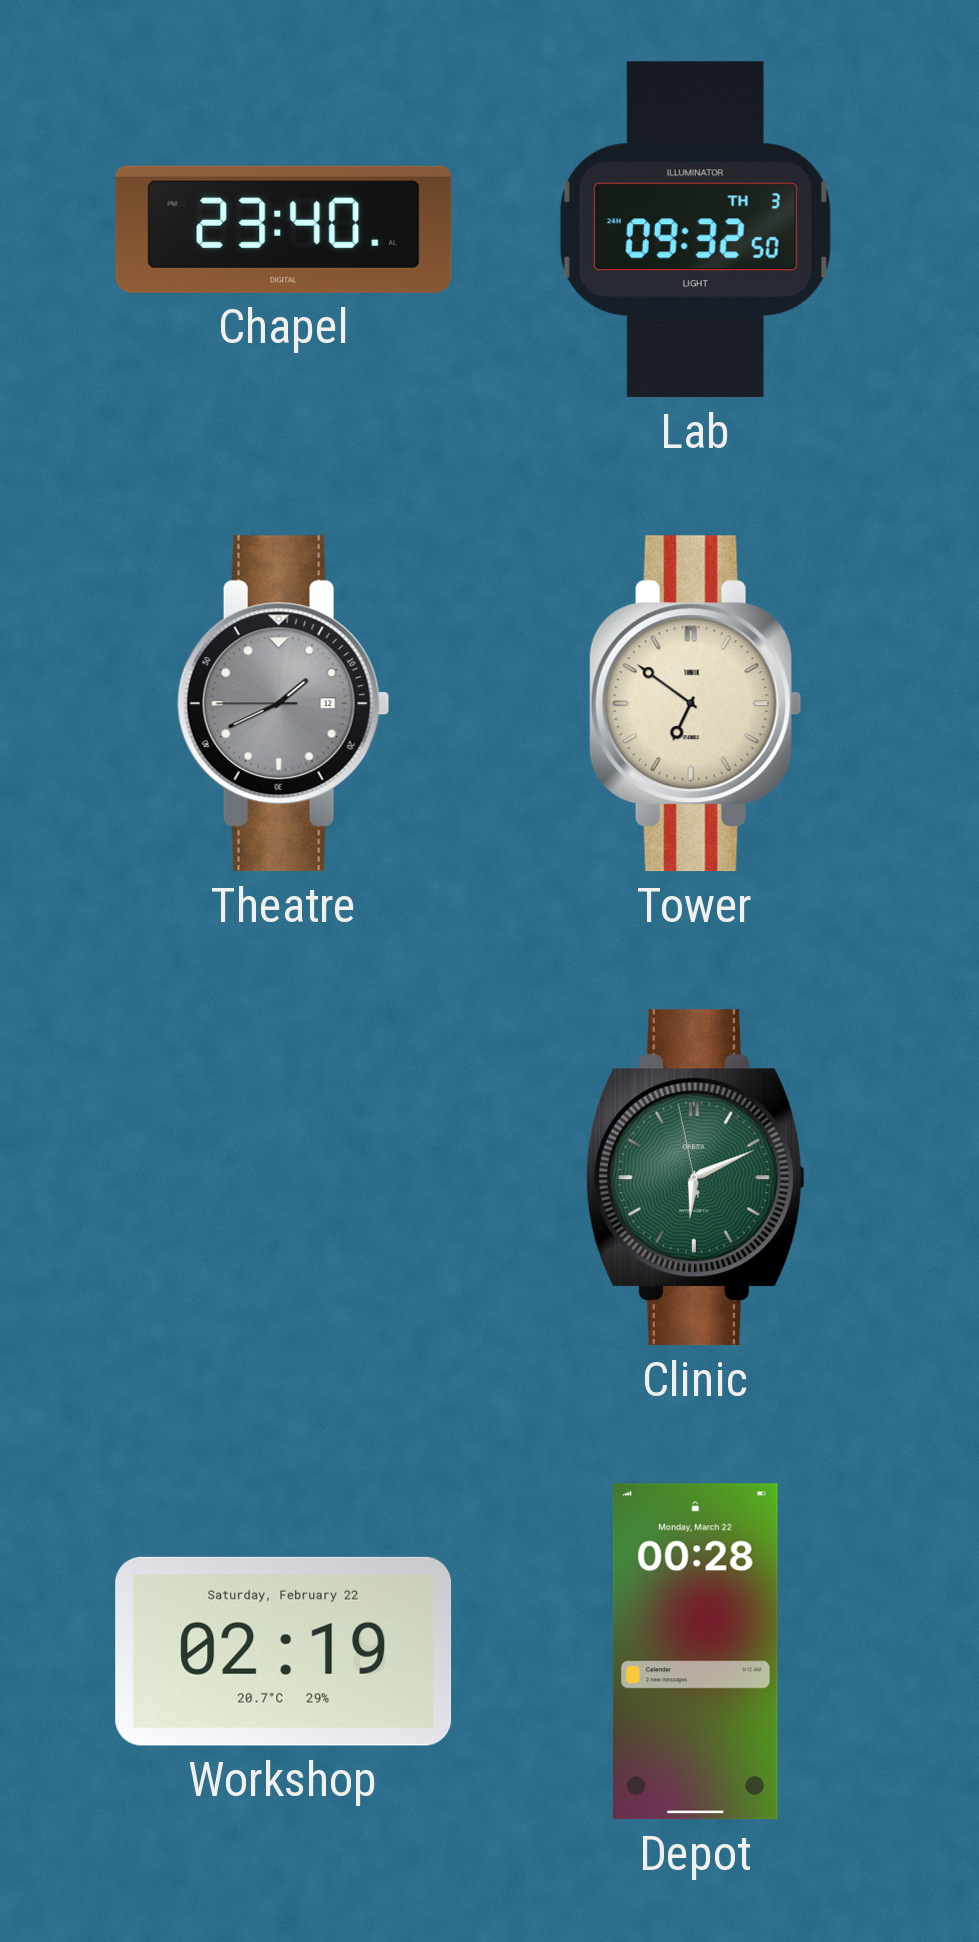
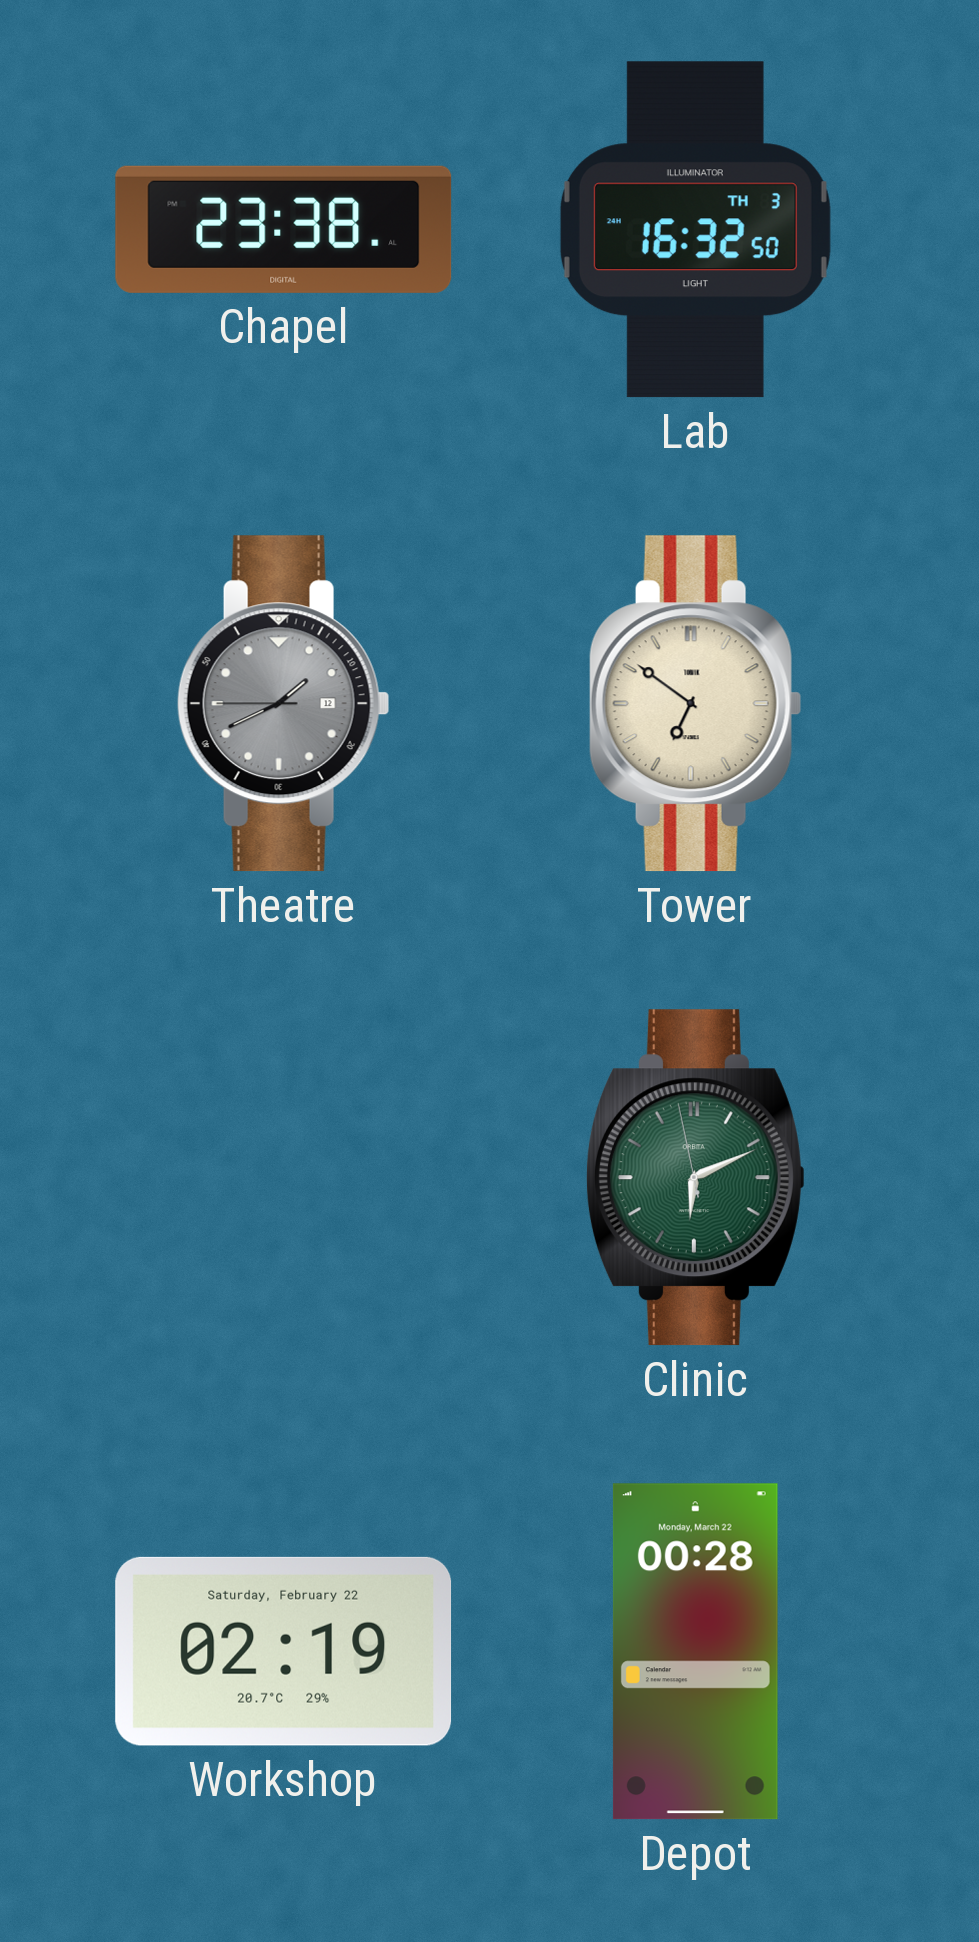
Chapel: 23:40 -> 23:38 (284, 229)
Lab: 09:32 -> 16:32 (695, 230)
